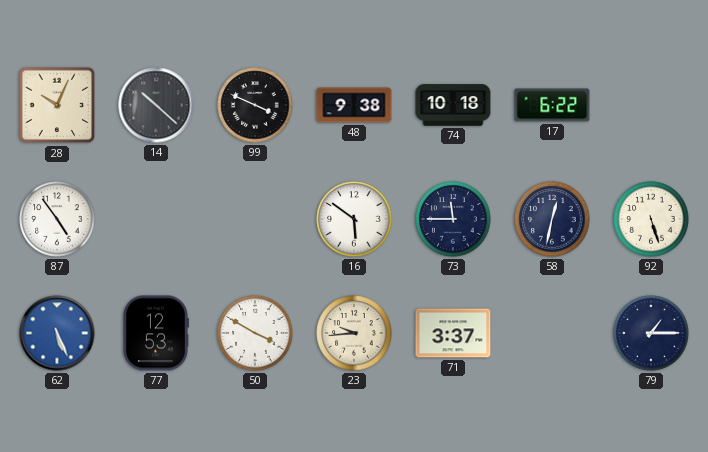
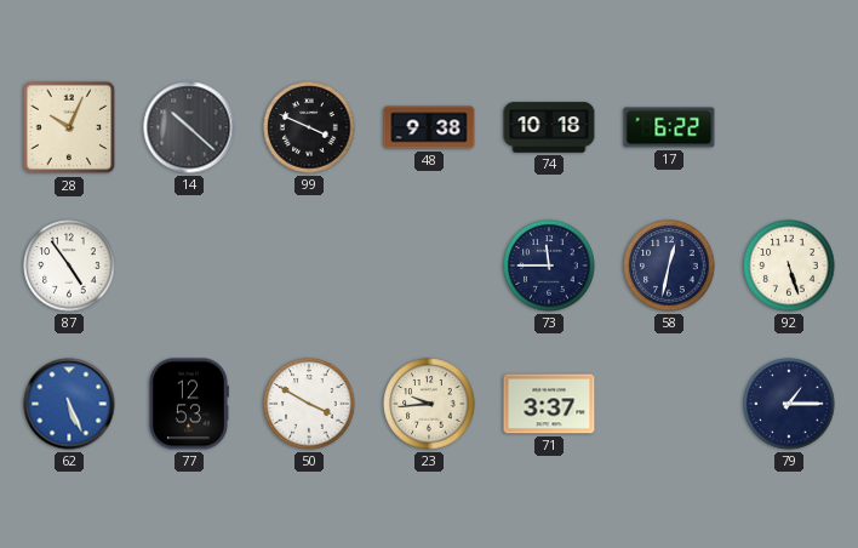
16: 5:51 -> none (354, 219)
